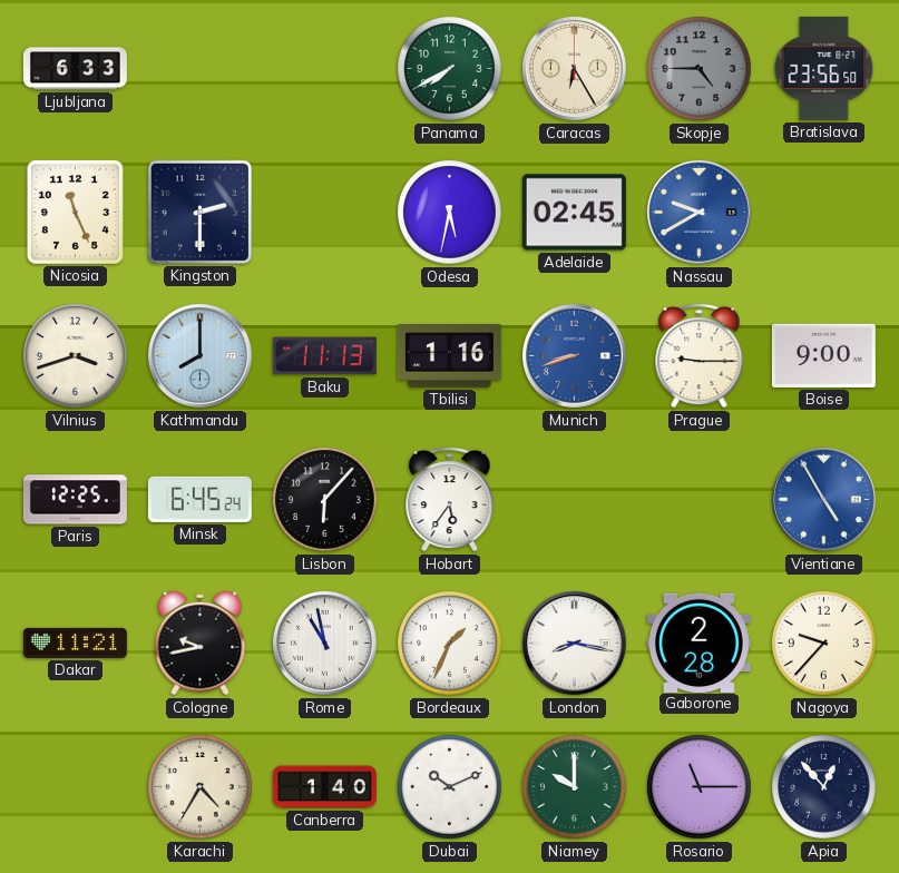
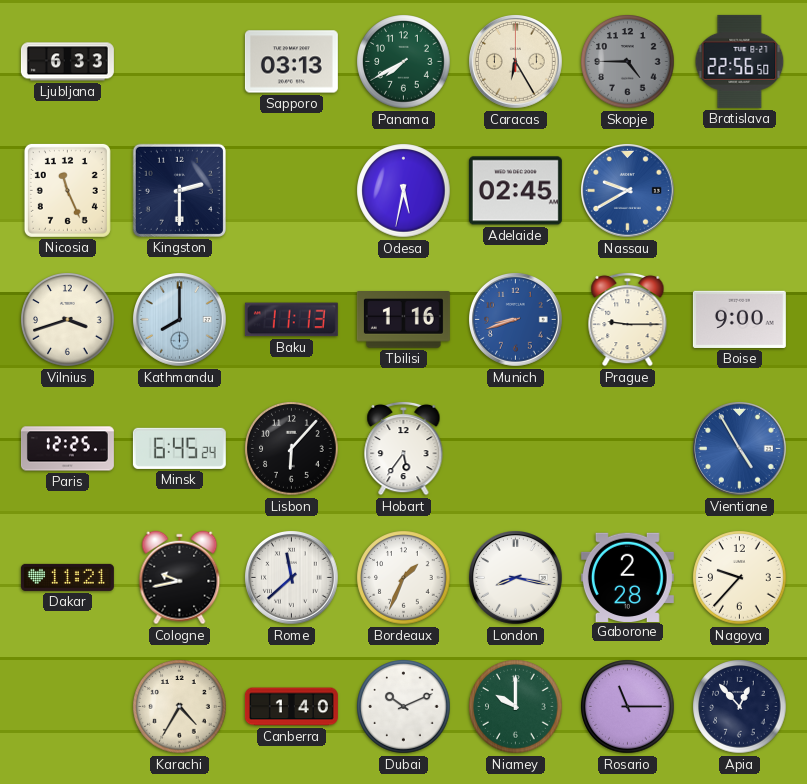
Sapporo: none -> 03:13 (291, 62)
Bratislava: 23:56 -> 22:56 (740, 61)
Rome: 10:58 -> 11:38 (292, 578)
